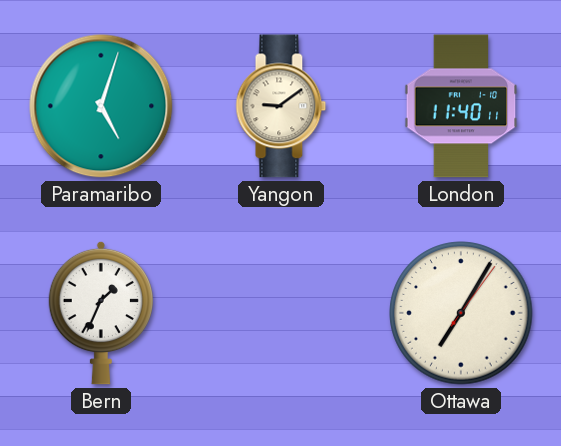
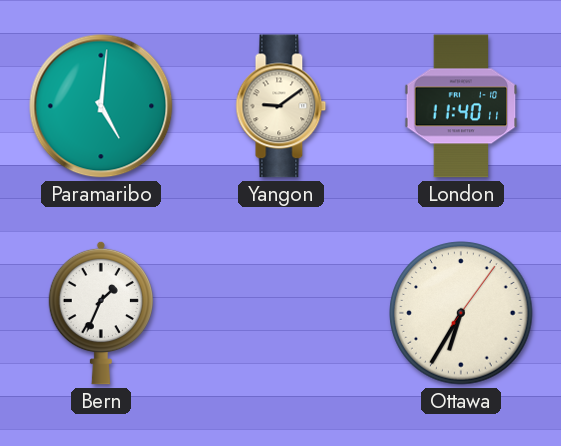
Paramaribo: 5:03 -> 5:01 (101, 106)
Ottawa: 7:05 -> 6:35 (461, 313)
